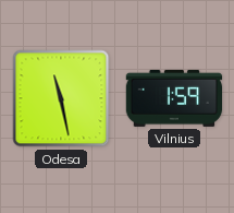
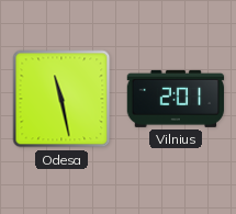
Vilnius: 1:59 -> 2:01 (176, 99)
